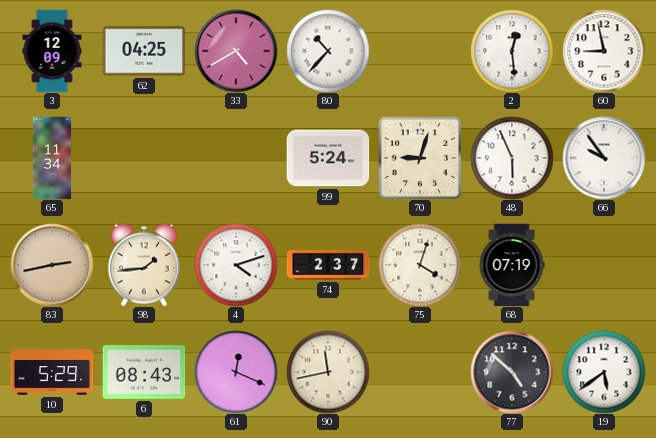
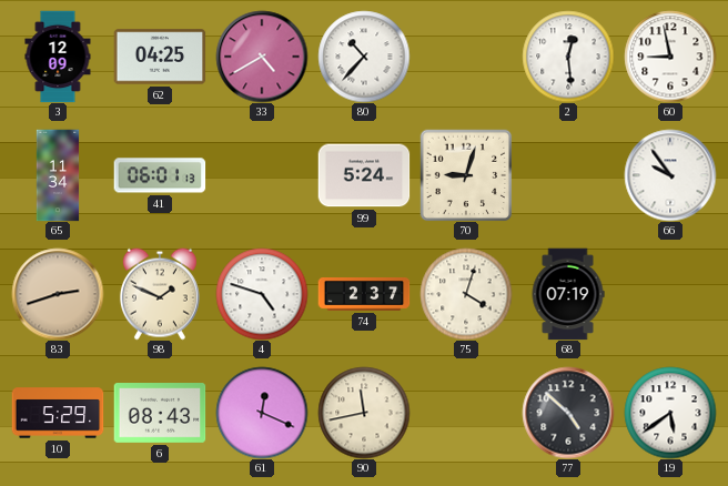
41: none -> 06:01 (160, 175)
48: 5:56 -> none (512, 158)
83: 2:43 -> 2:42 (58, 294)
98: 1:44 -> 1:49 (160, 294)
4: 4:12 -> 4:48 (262, 294)
